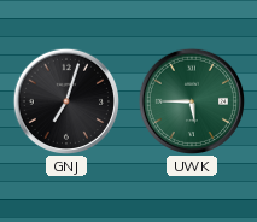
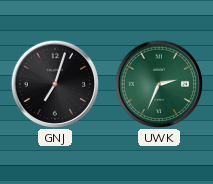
UWK: 5:45 -> 2:34 (158, 83)
